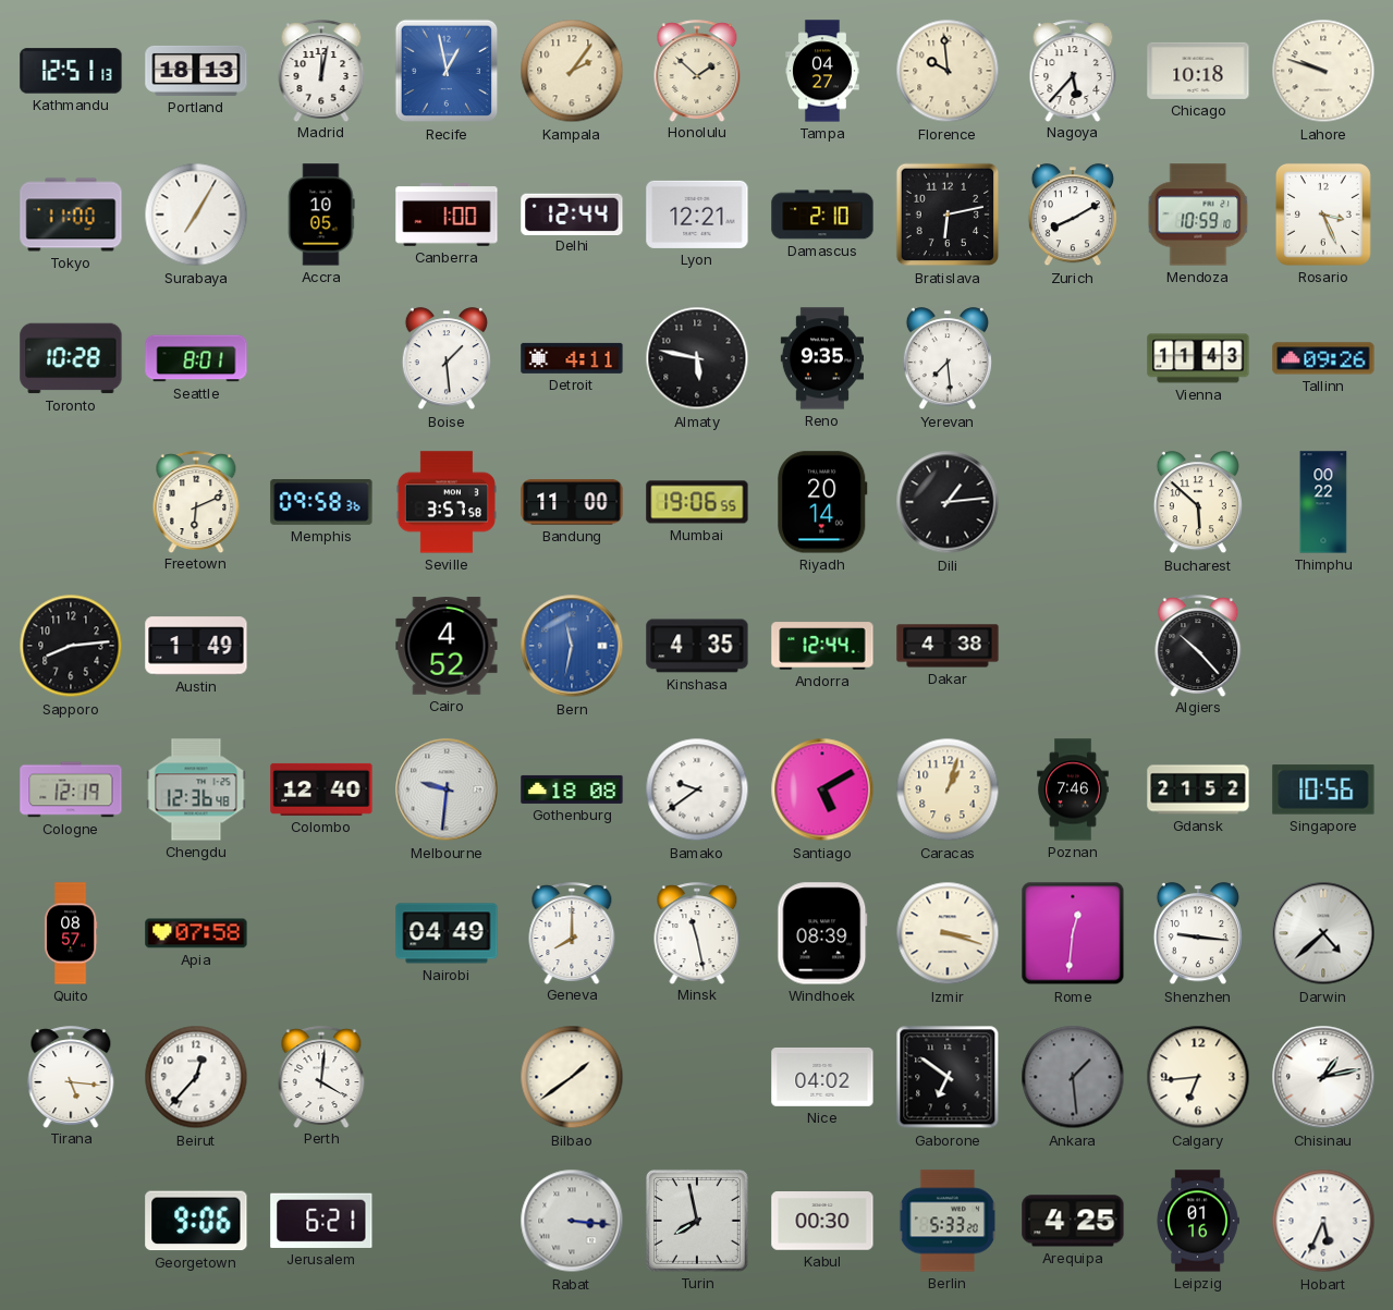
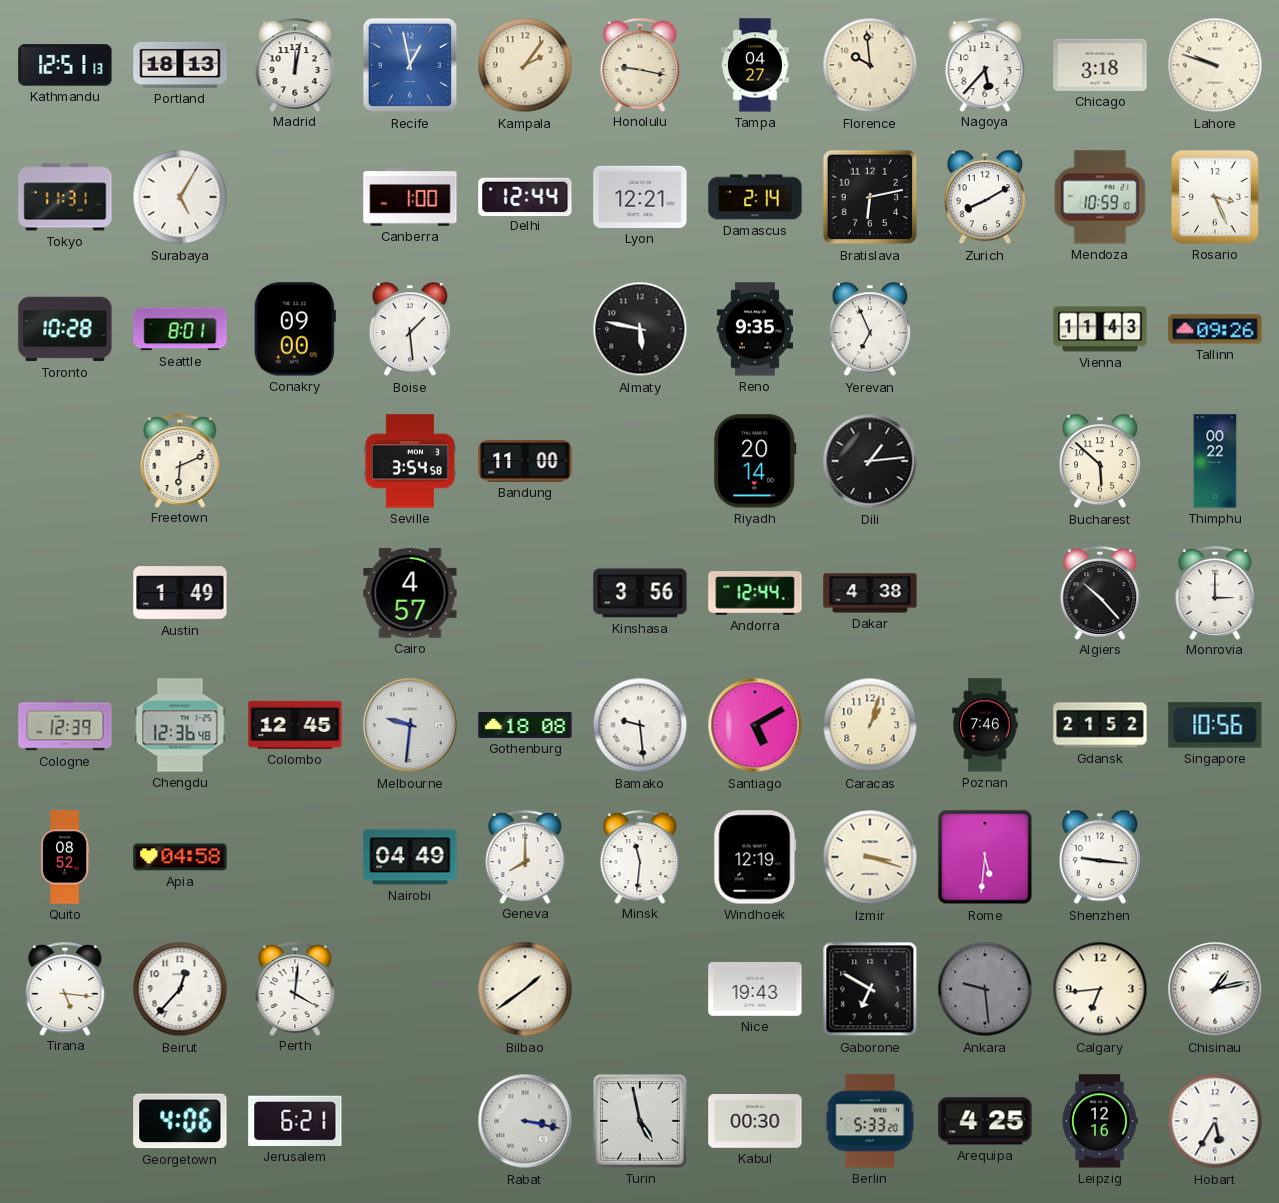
Honolulu: 1:52 -> 9:17 (640, 65)
Chicago: 10:18 -> 3:18 (1100, 65)
Tokyo: 11:00 -> 11:31 (65, 197)
Surabaya: 7:05 -> 5:05 (180, 197)
Accra: 10:05 -> none (321, 215)
Damascus: 2:10 -> 2:14 (755, 197)
Conakry: none -> 09:00 (295, 329)
Detroit: 4:11 -> none (572, 358)
Yerevan: 7:29 -> 6:56 (870, 330)
Memphis: 09:58 -> none (321, 503)
Seville: 3:57 -> 3:54 (410, 461)
Mumbai: 19:06 -> none (697, 502)
Sapporo: 8:14 -> none (71, 646)
Cairo: 4:52 -> 4:57 (410, 593)
Bern: 11:32 -> none (572, 646)
Kinshasa: 4:35 -> 3:56 (640, 593)
Monrovia: none -> 3:00 (1215, 593)
Cologne: 12:19 -> 12:39 (65, 725)
Colombo: 12:40 -> 12:45 (295, 725)
Bamako: 9:39 -> 9:29 (640, 725)
Quito: 08:57 -> 08:52 (65, 857)
Apia: 07:58 -> 04:58 (180, 857)
Minsk: 11:28 -> 11:31 (640, 857)
Windhoek: 08:39 -> 12:19 (755, 857)
Rome: 12:31 -> 5:31 (985, 857)
Darwin: 4:38 -> none (1323, 933)
Nice: 04:02 -> 19:43 (755, 989)
Gaborone: 6:51 -> 6:50 (870, 989)
Ankara: 1:29 -> 9:29 (985, 989)
Georgetown: 9:06 -> 4:06 (180, 1121)
Rabat: 3:16 -> 3:17 (525, 1121)
Turin: 7:58 -> 4:58 (640, 1121)
Leipzig: 01:16 -> 12:16 (1100, 1121)
Hobart: 5:34 -> 5:35 (1215, 1121)
